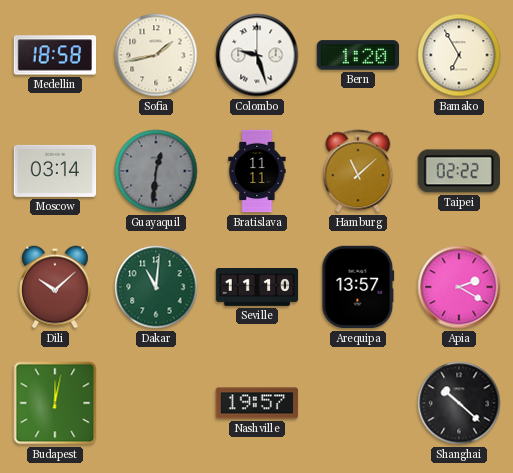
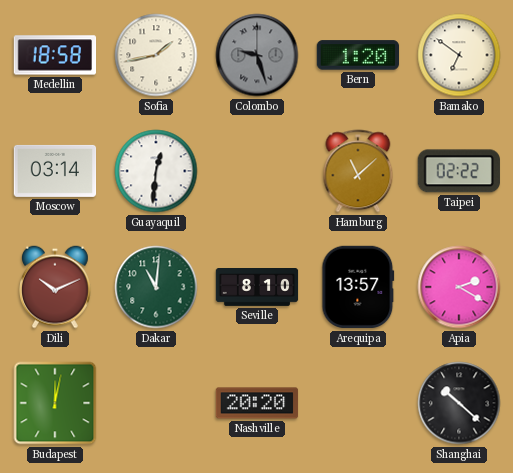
Colombo dial: white -> grey (257, 55)
Bamako: 6:55 -> 6:51 (459, 55)
Guayaquil dial: grey -> white (156, 171)
Bratislava: 11:11 -> none (257, 171)
Dili: 10:08 -> 10:11 (56, 287)
Seville: 11:10 -> 8:10 (257, 288)
Nashville: 19:57 -> 20:20 (257, 403)
